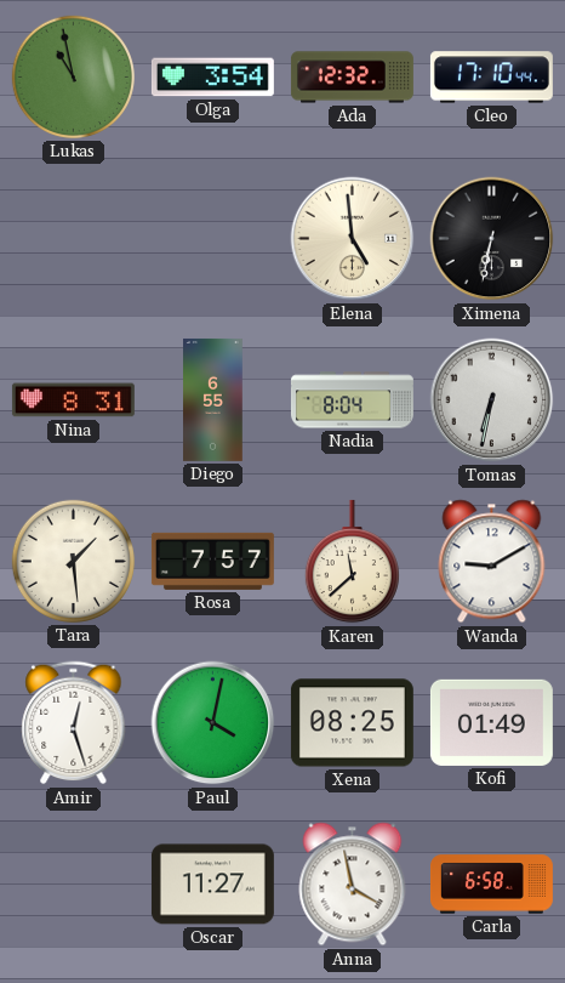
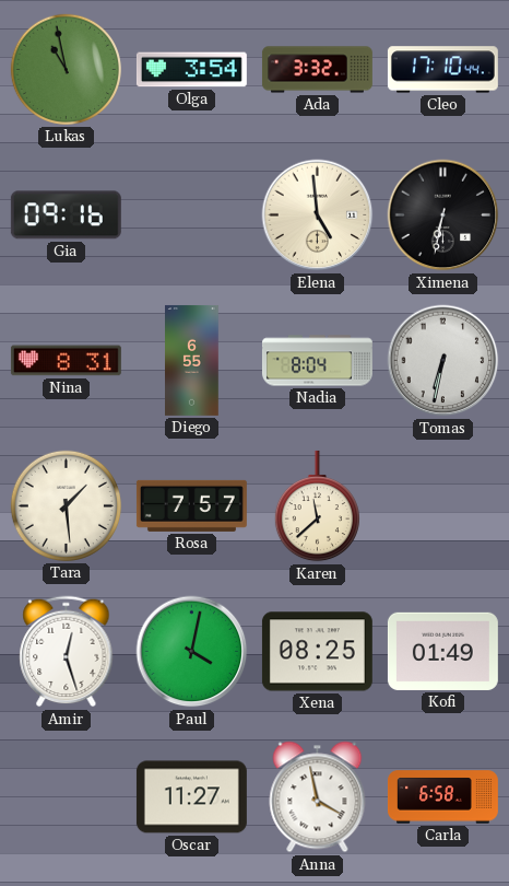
Ada: 12:32 -> 3:32 (317, 70)
Gia: none -> 09:16 (66, 215)
Wanda: 9:10 -> none (492, 562)
